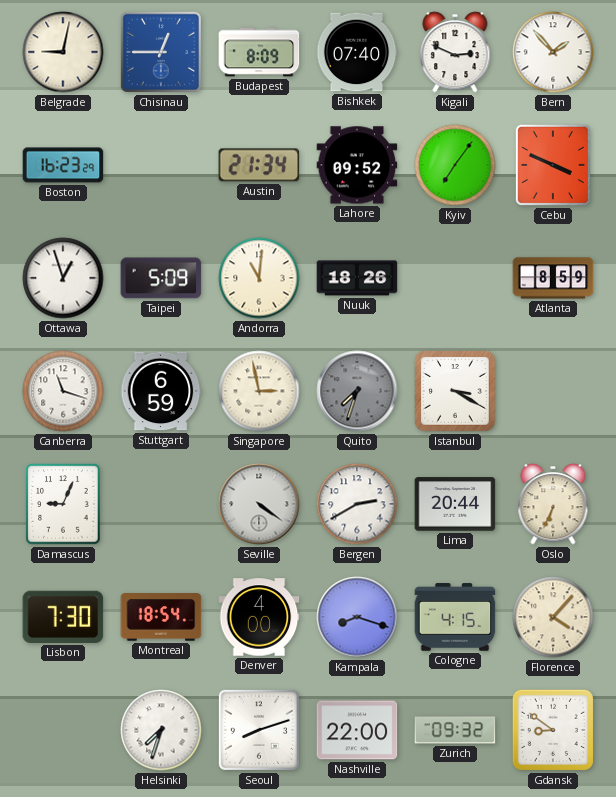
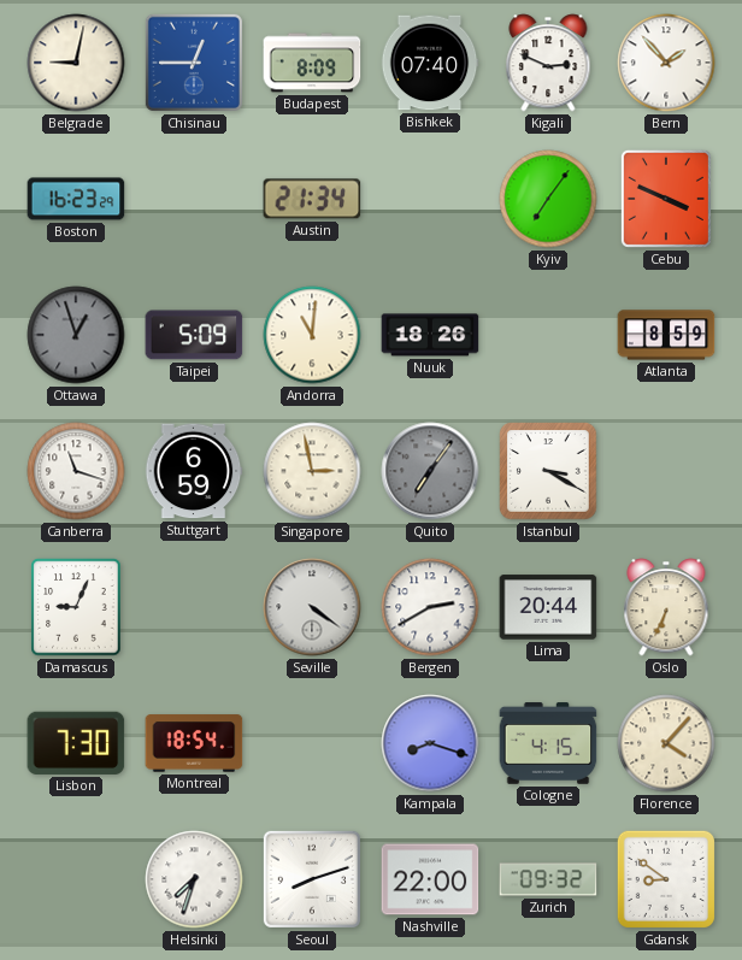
Lahore: 09:52 -> none (357, 165)
Ottawa dial: white -> grey (76, 335)
Quito: 7:33 -> 7:06 (430, 471)
Denver: 4:00 -> none (259, 617)
